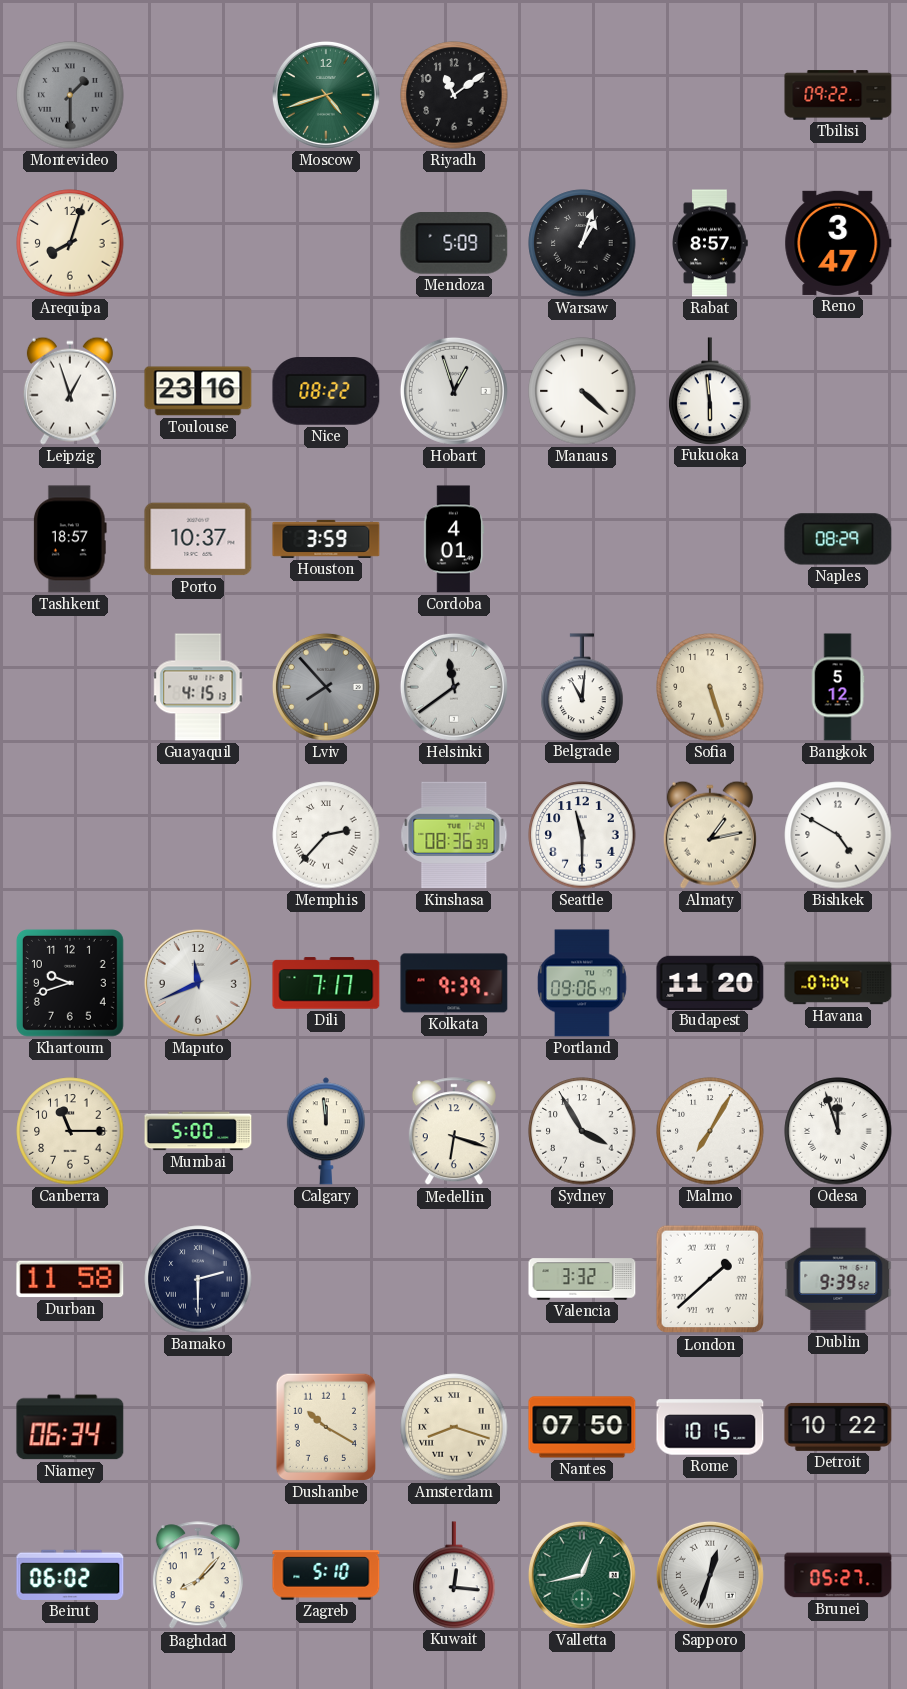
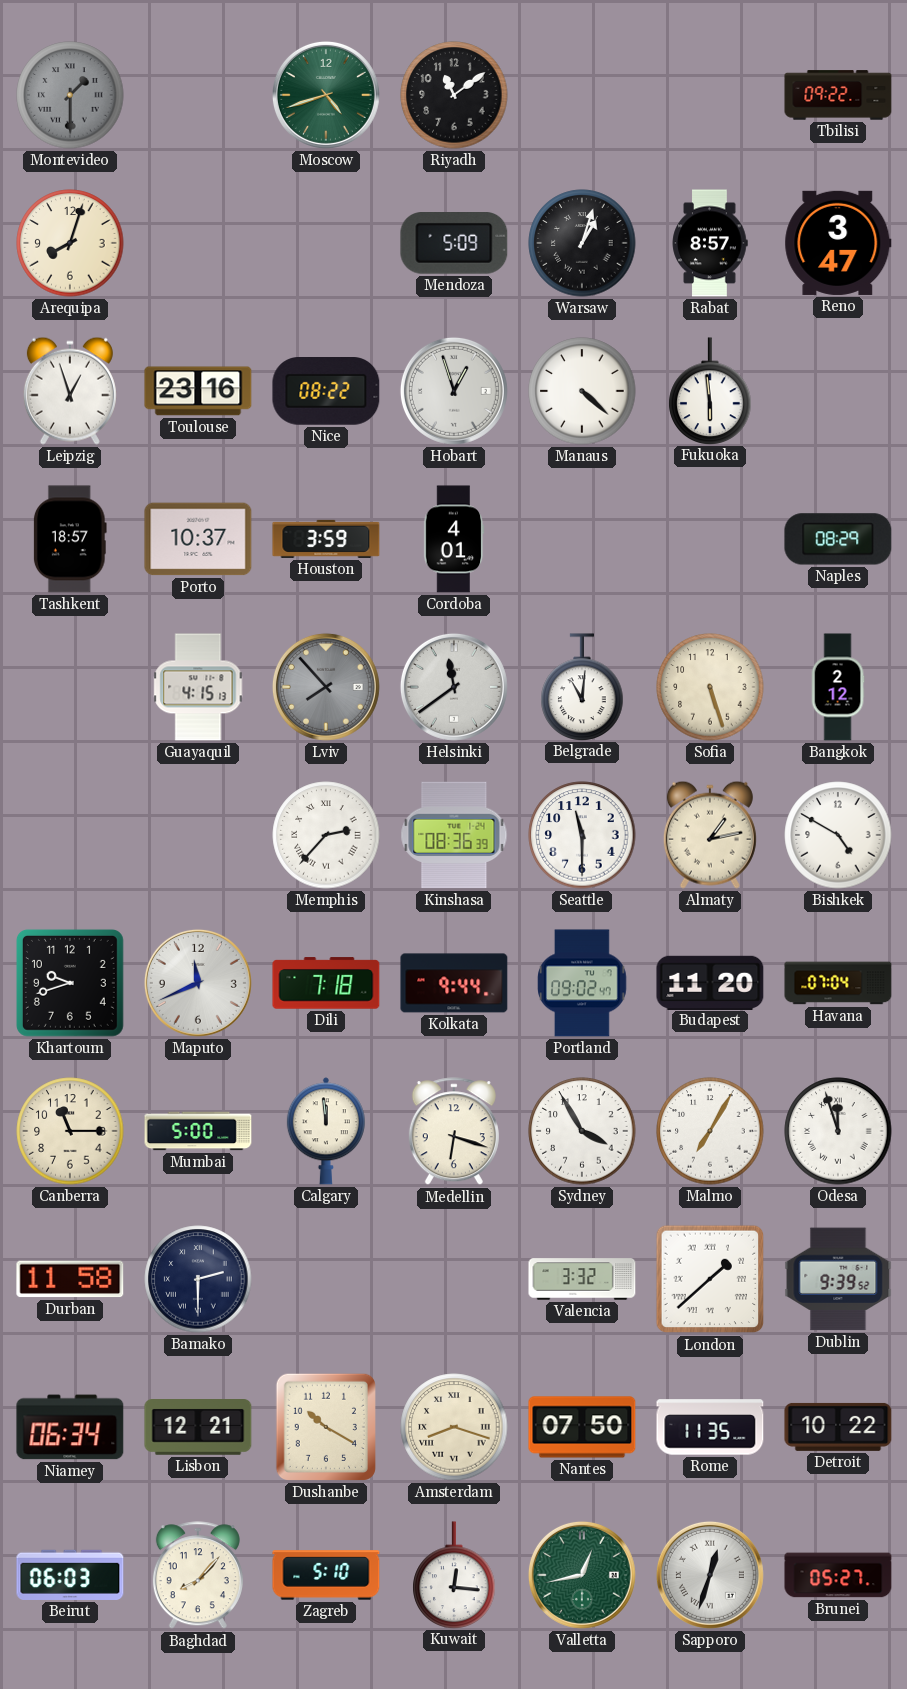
Bangkok: 5:12 -> 2:12 (838, 687)
Dili: 7:17 -> 7:18 (326, 983)
Kolkata: 9:39 -> 9:44 (454, 983)
Portland: 09:06 -> 09:02 (582, 983)
Lisbon: none -> 12:21 (198, 1428)
Rome: 10:15 -> 11:35 (710, 1427)
Beirut: 06:02 -> 06:03 (70, 1575)
